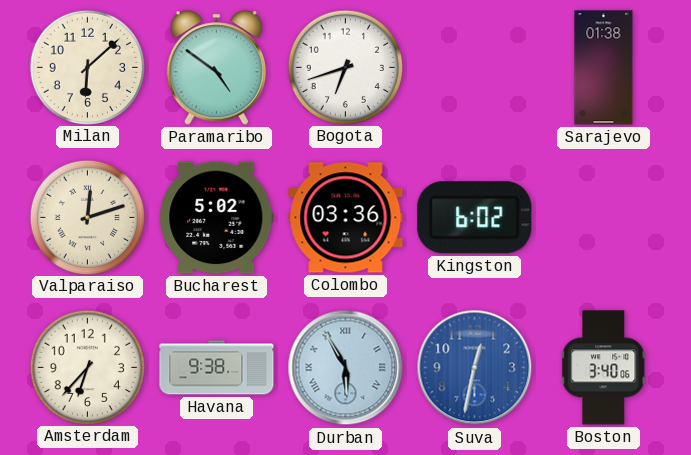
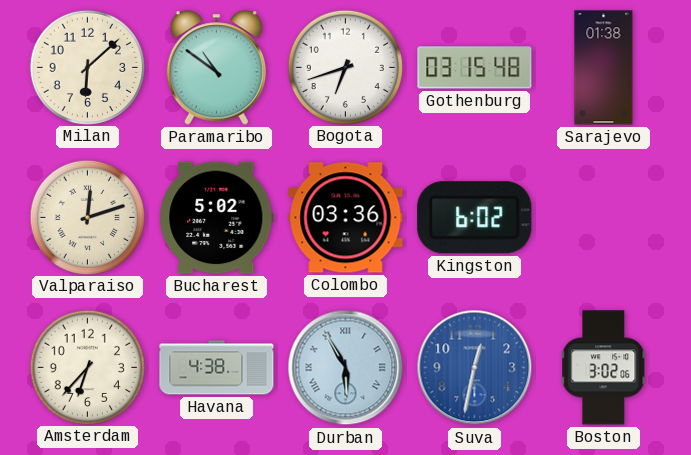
Paramaribo: 4:51 -> 10:51 (216, 68)
Gothenburg: none -> 03:15 (475, 68)
Havana: 9:38 -> 4:38 (217, 368)
Boston: 3:40 -> 3:02 (604, 368)
